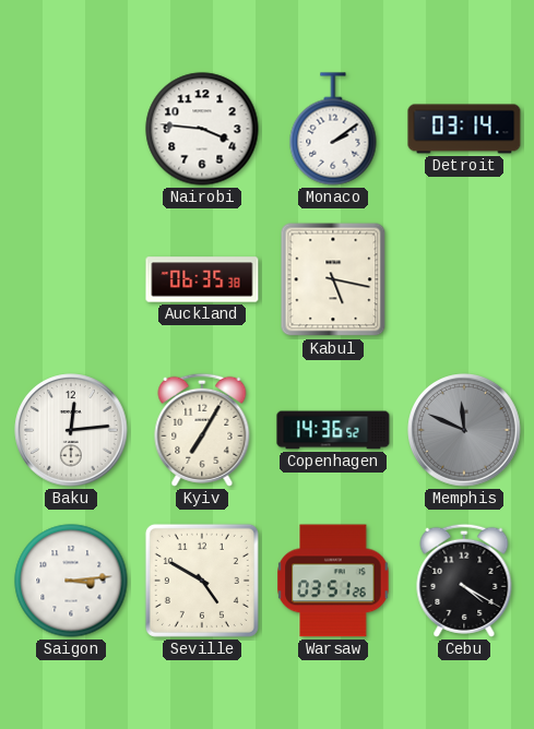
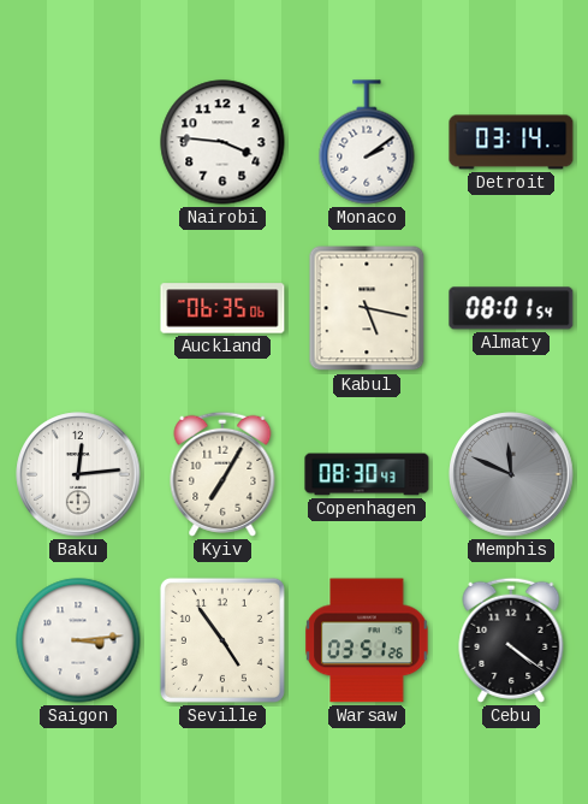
Auckland: 06:35:38 -> 06:35:06 (222, 308)
Almaty: none -> 08:01 (511, 308)
Copenhagen: 14:36 -> 08:30 (367, 474)
Seville: 4:50 -> 4:54 (222, 640)
Cebu: 4:20 -> 4:21 (511, 640)
